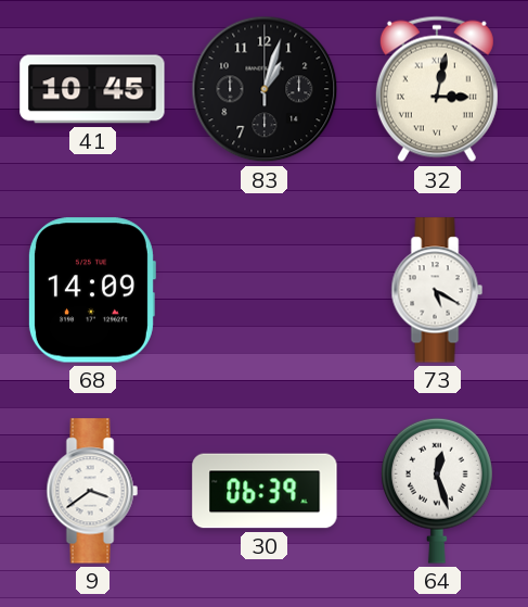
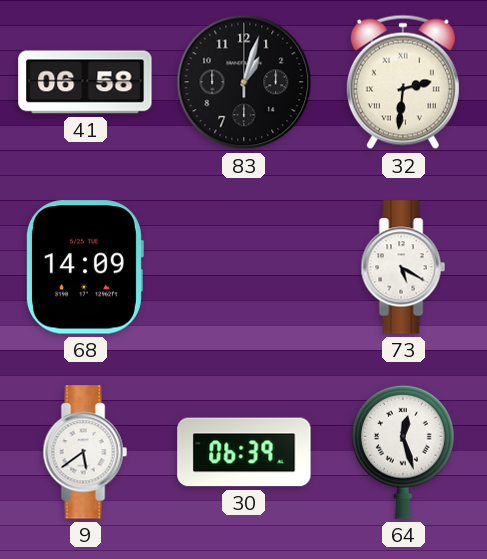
41: 10:45 -> 06:58 (85, 82)
32: 3:02 -> 2:31 (403, 82)
9: 3:39 -> 5:39 (85, 452)
